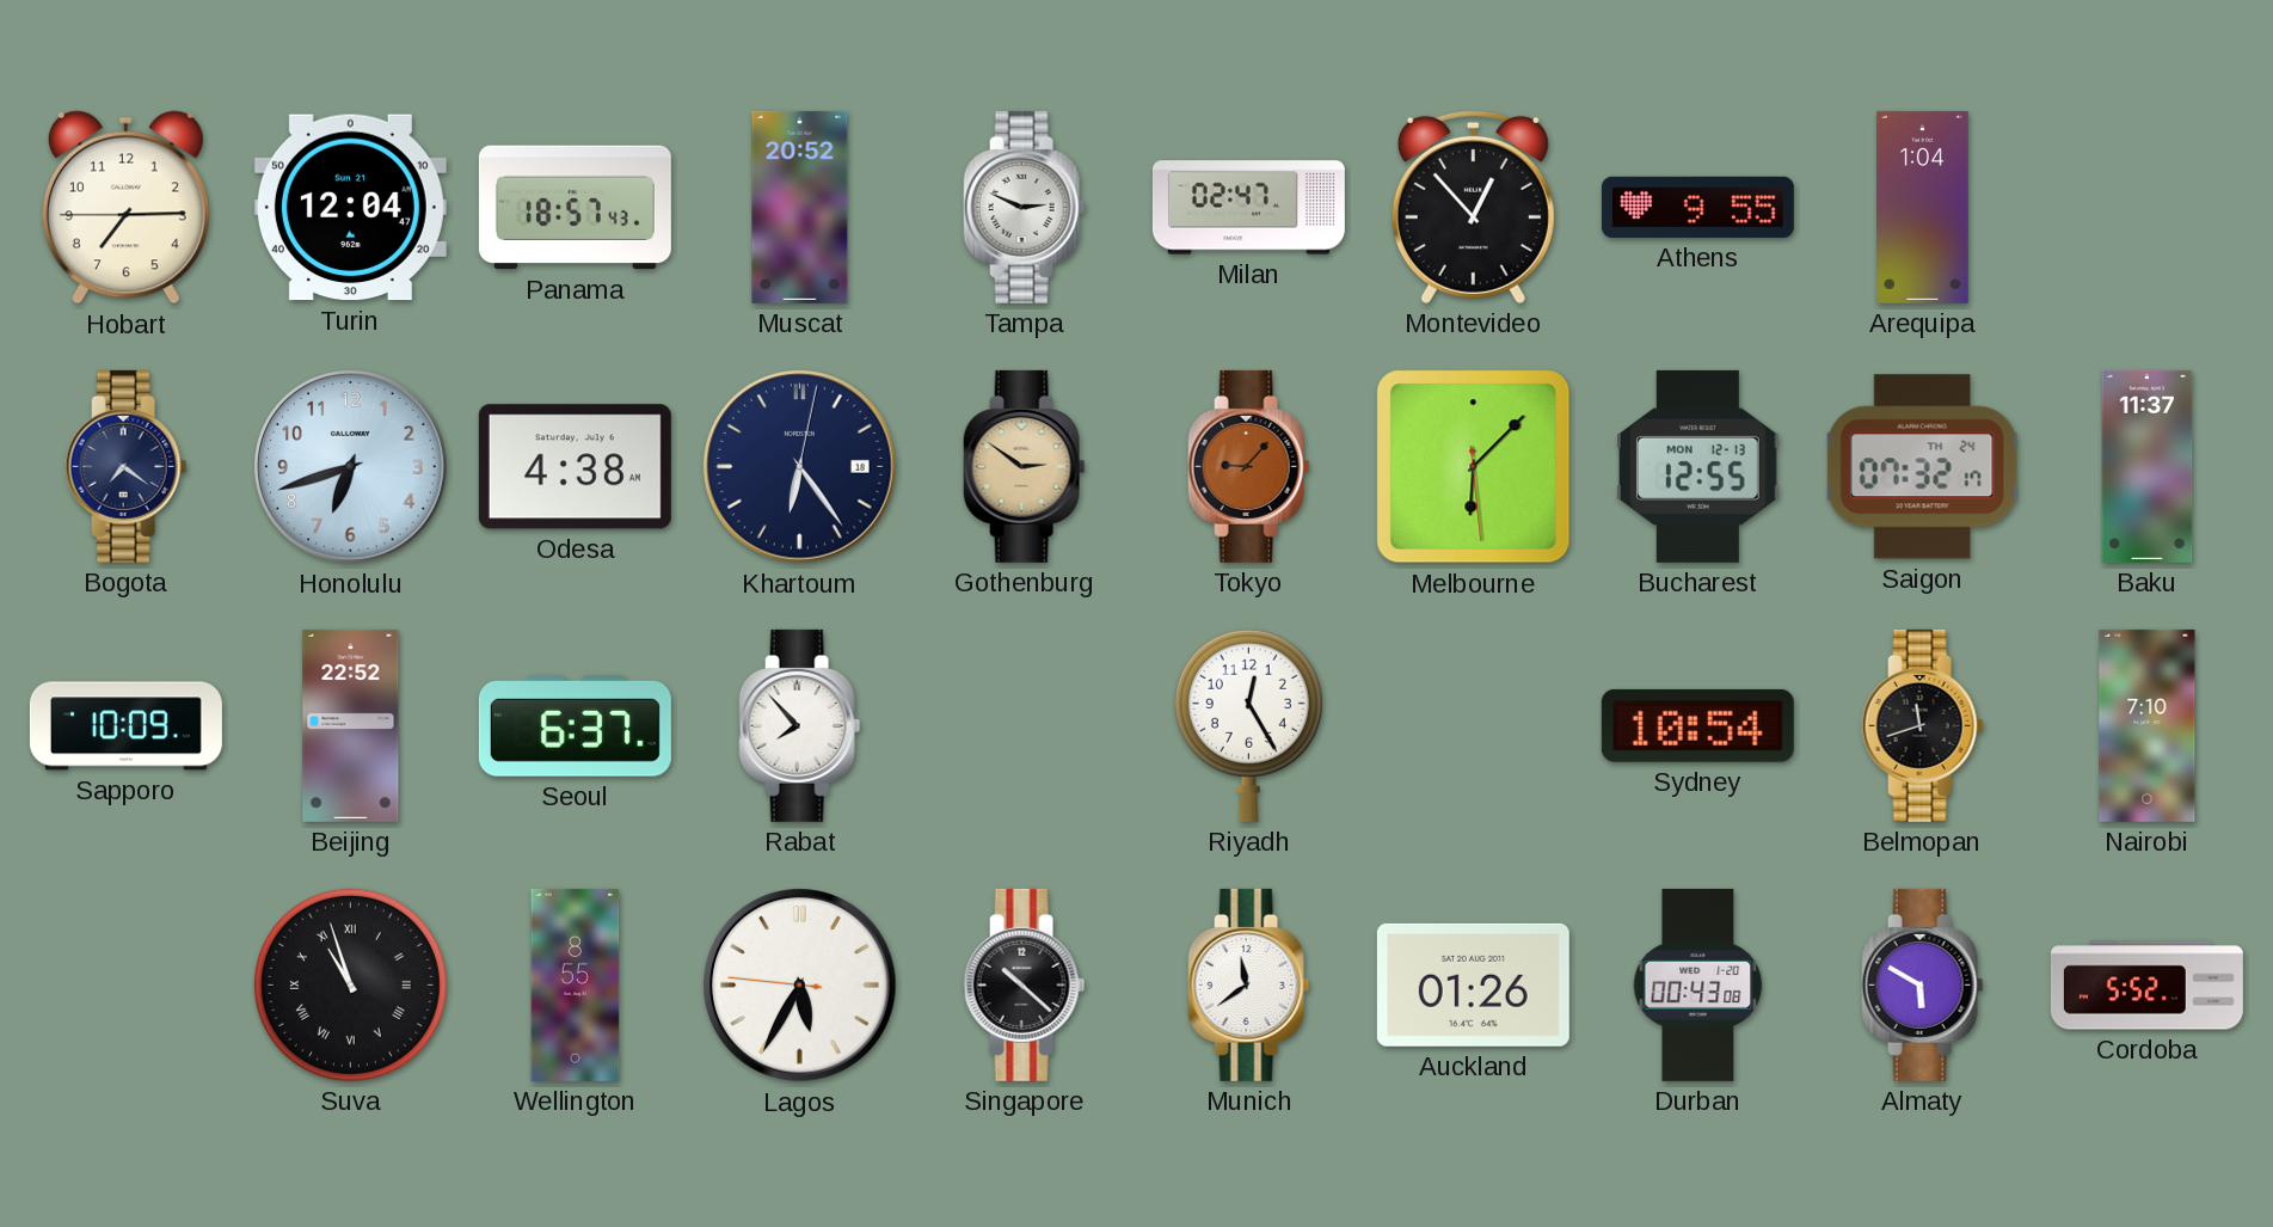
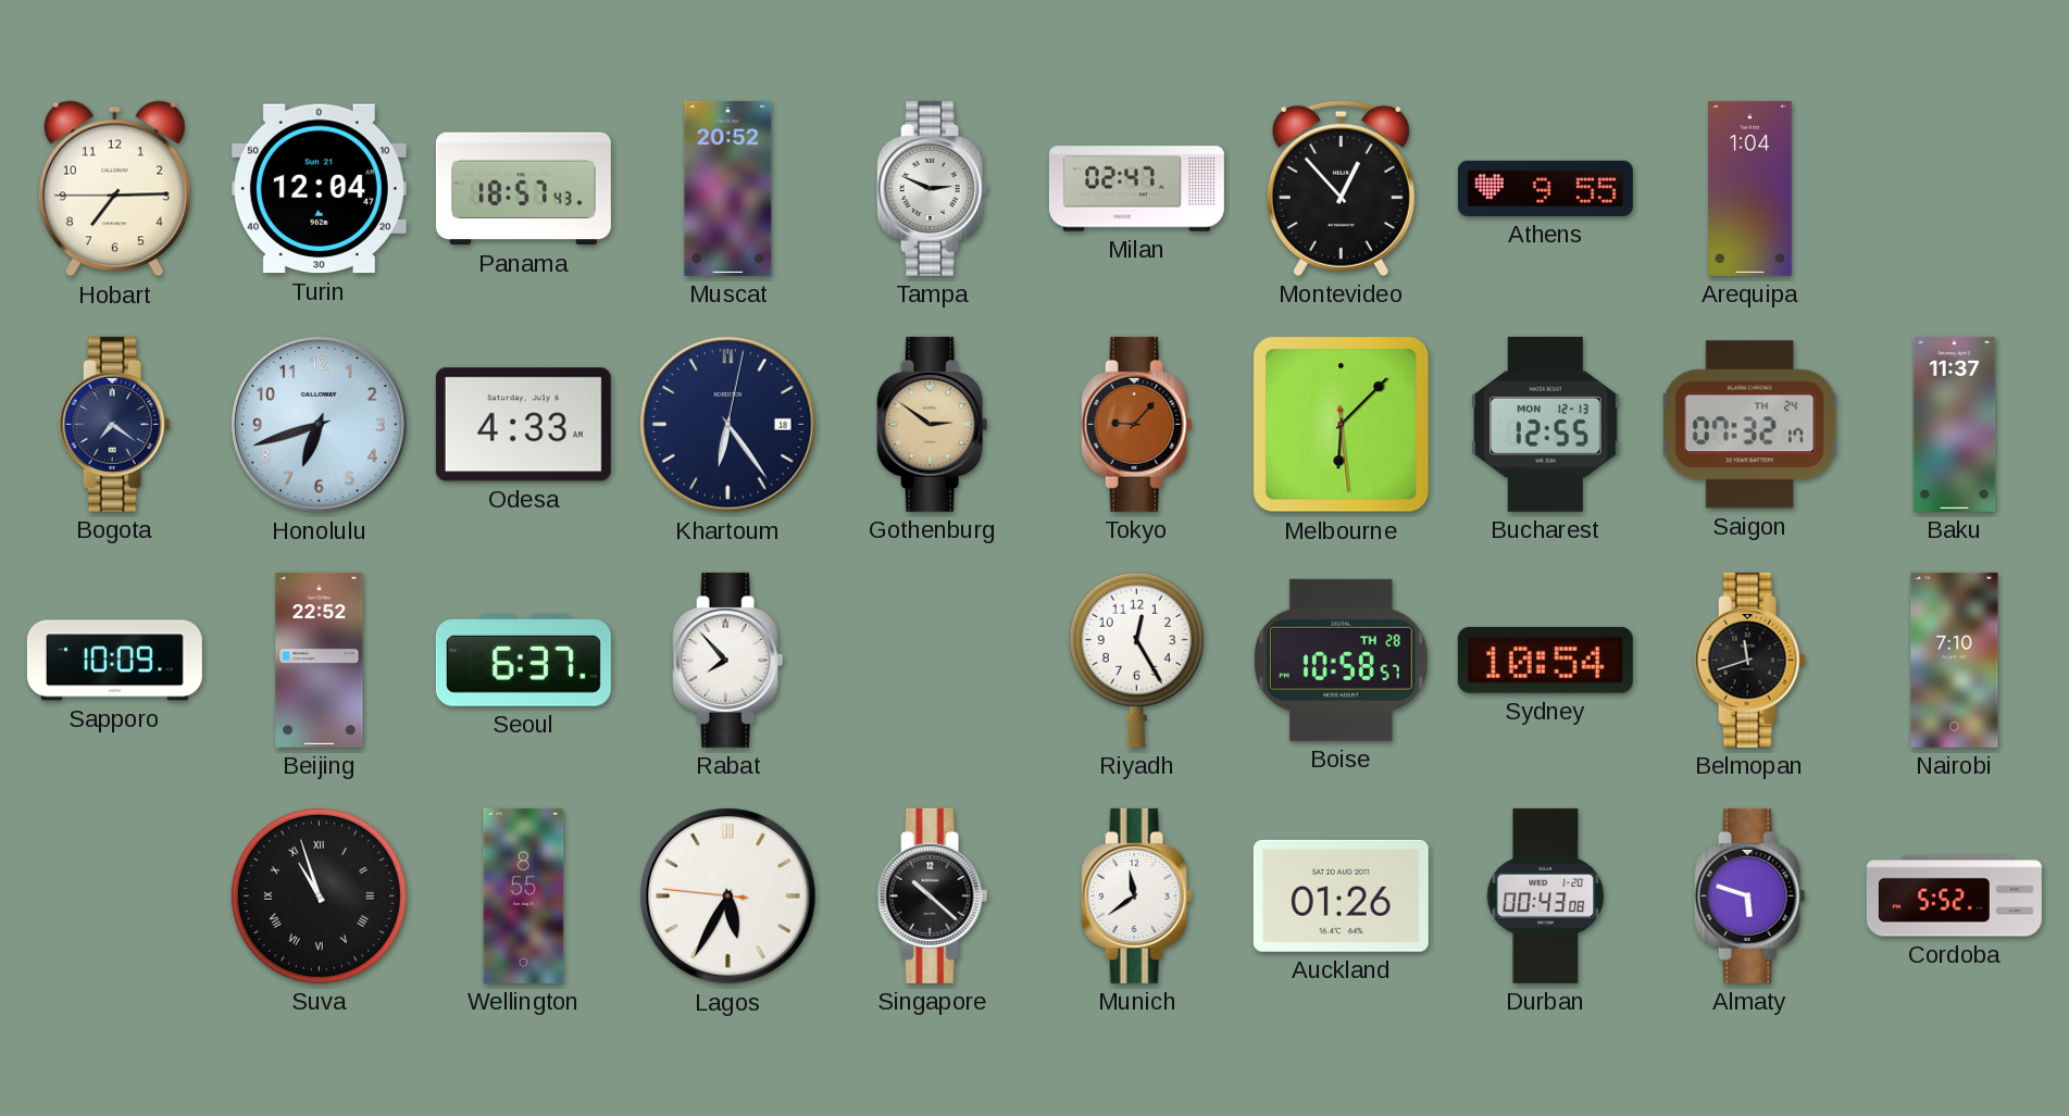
Odesa: 4:38 -> 4:33 (523, 425)
Boise: none -> 10:58 (1341, 660)
Almaty: 5:50 -> 5:48 (1750, 895)
